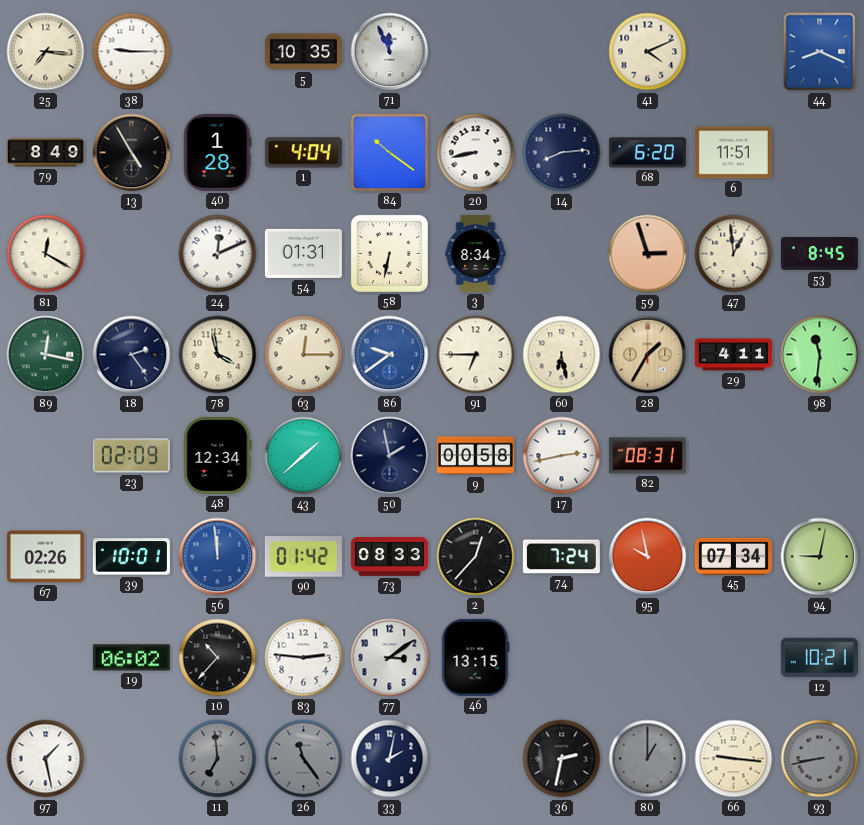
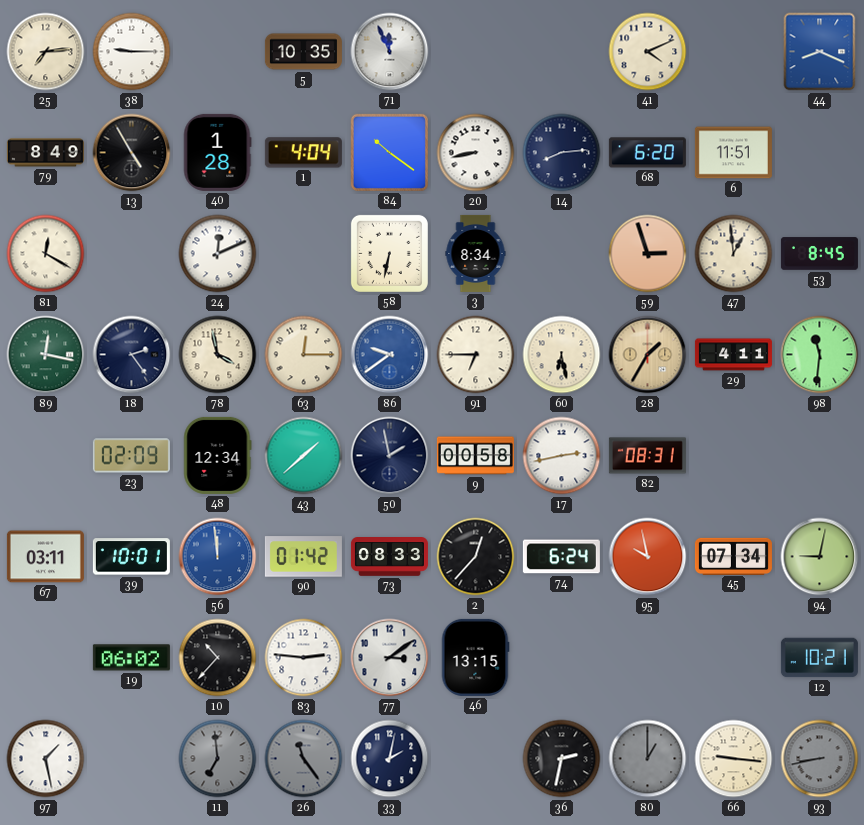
25: 7:16 -> 7:14 (46, 52)
54: 01:31 -> none (303, 253)
67: 02:26 -> 03:11 (45, 557)
74: 7:24 -> 6:24 (561, 557)
